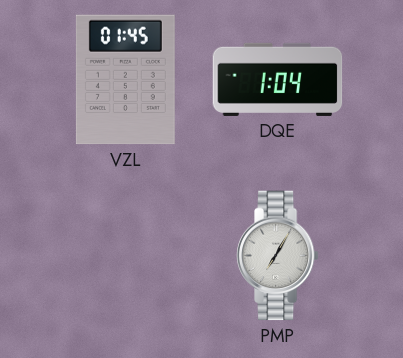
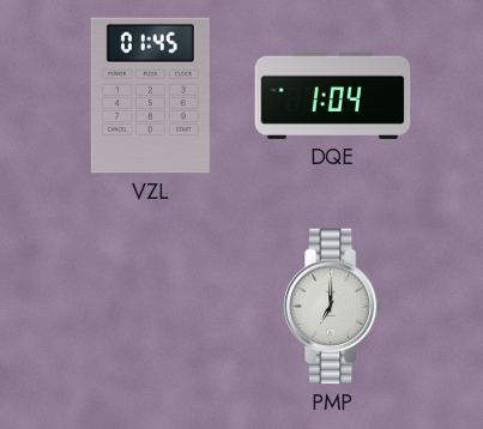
PMP: 7:05 -> 7:00 (332, 307)
